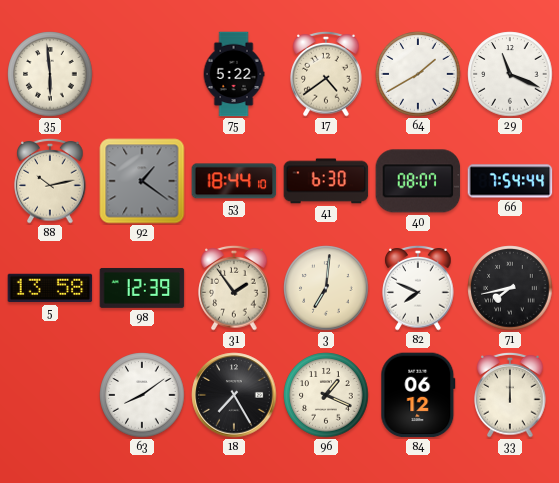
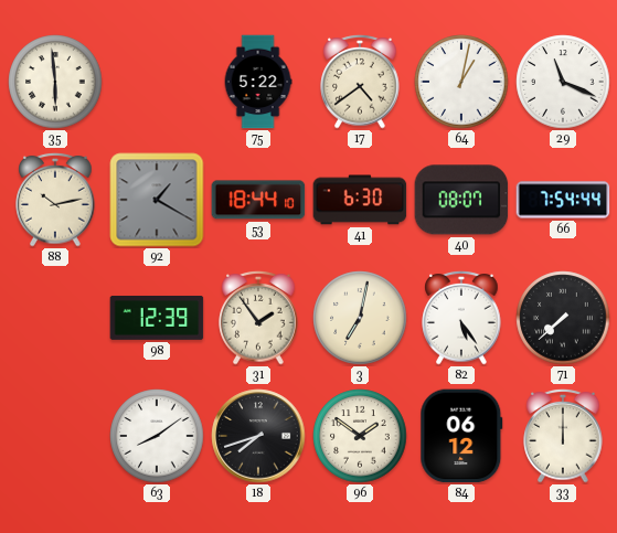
64: 1:40 -> 1:02 (461, 82)
92: 1:21 -> 1:20 (157, 200)
5: 13:58 -> none (50, 288)
3: 7:01 -> 7:02 (360, 318)
82: 7:49 -> 5:24 (461, 318)
71: 7:43 -> 7:38 (563, 318)
18: 7:25 -> 7:42 (258, 436)
96: 1:19 -> 1:51 (360, 436)
